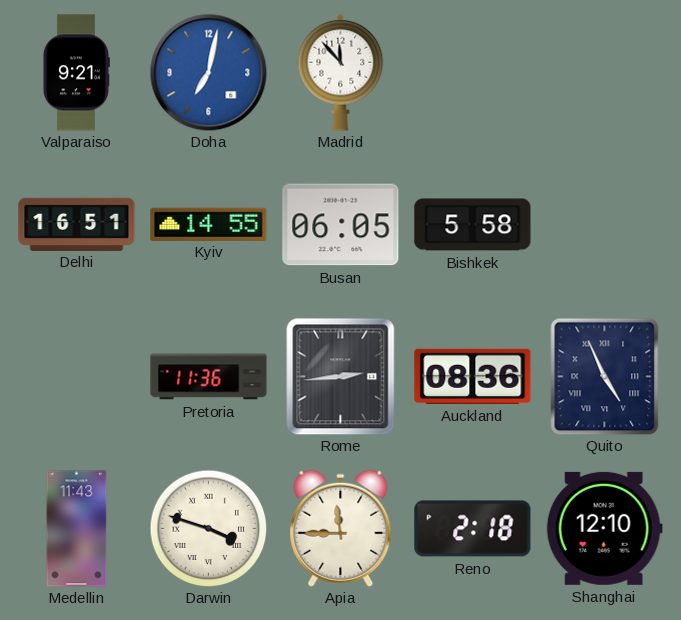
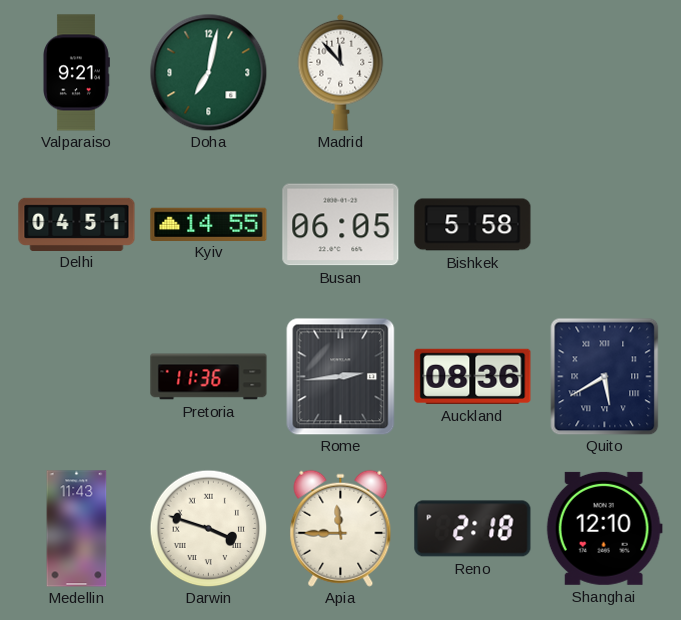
Doha dial: blue -> green (208, 72)
Delhi: 16:51 -> 04:51 (77, 224)
Quito: 4:56 -> 5:40 (605, 376)
